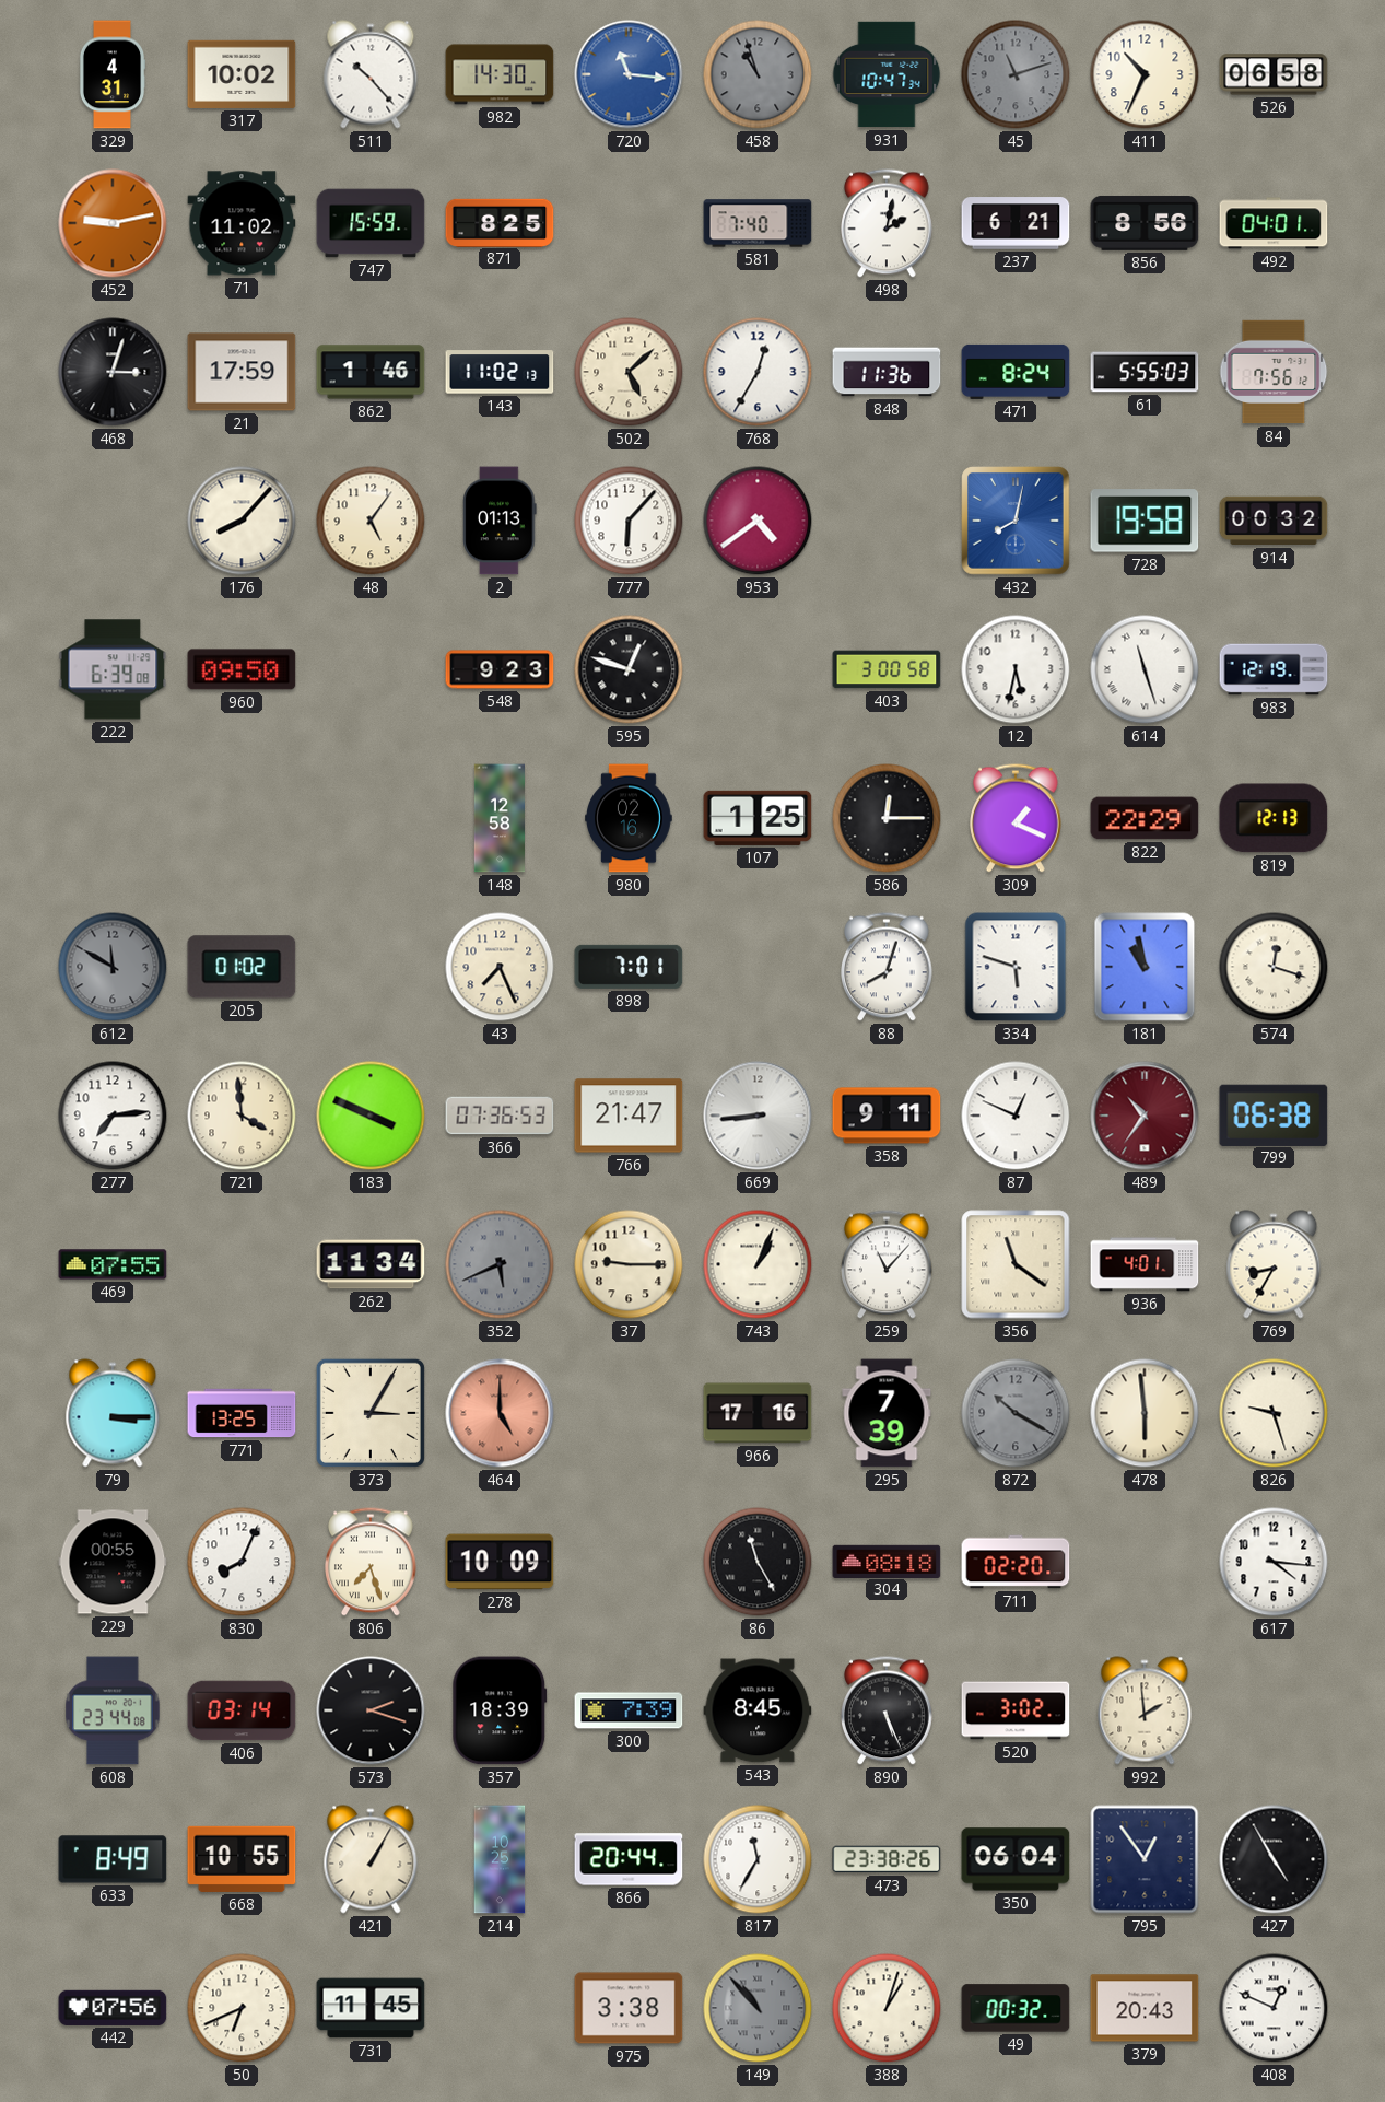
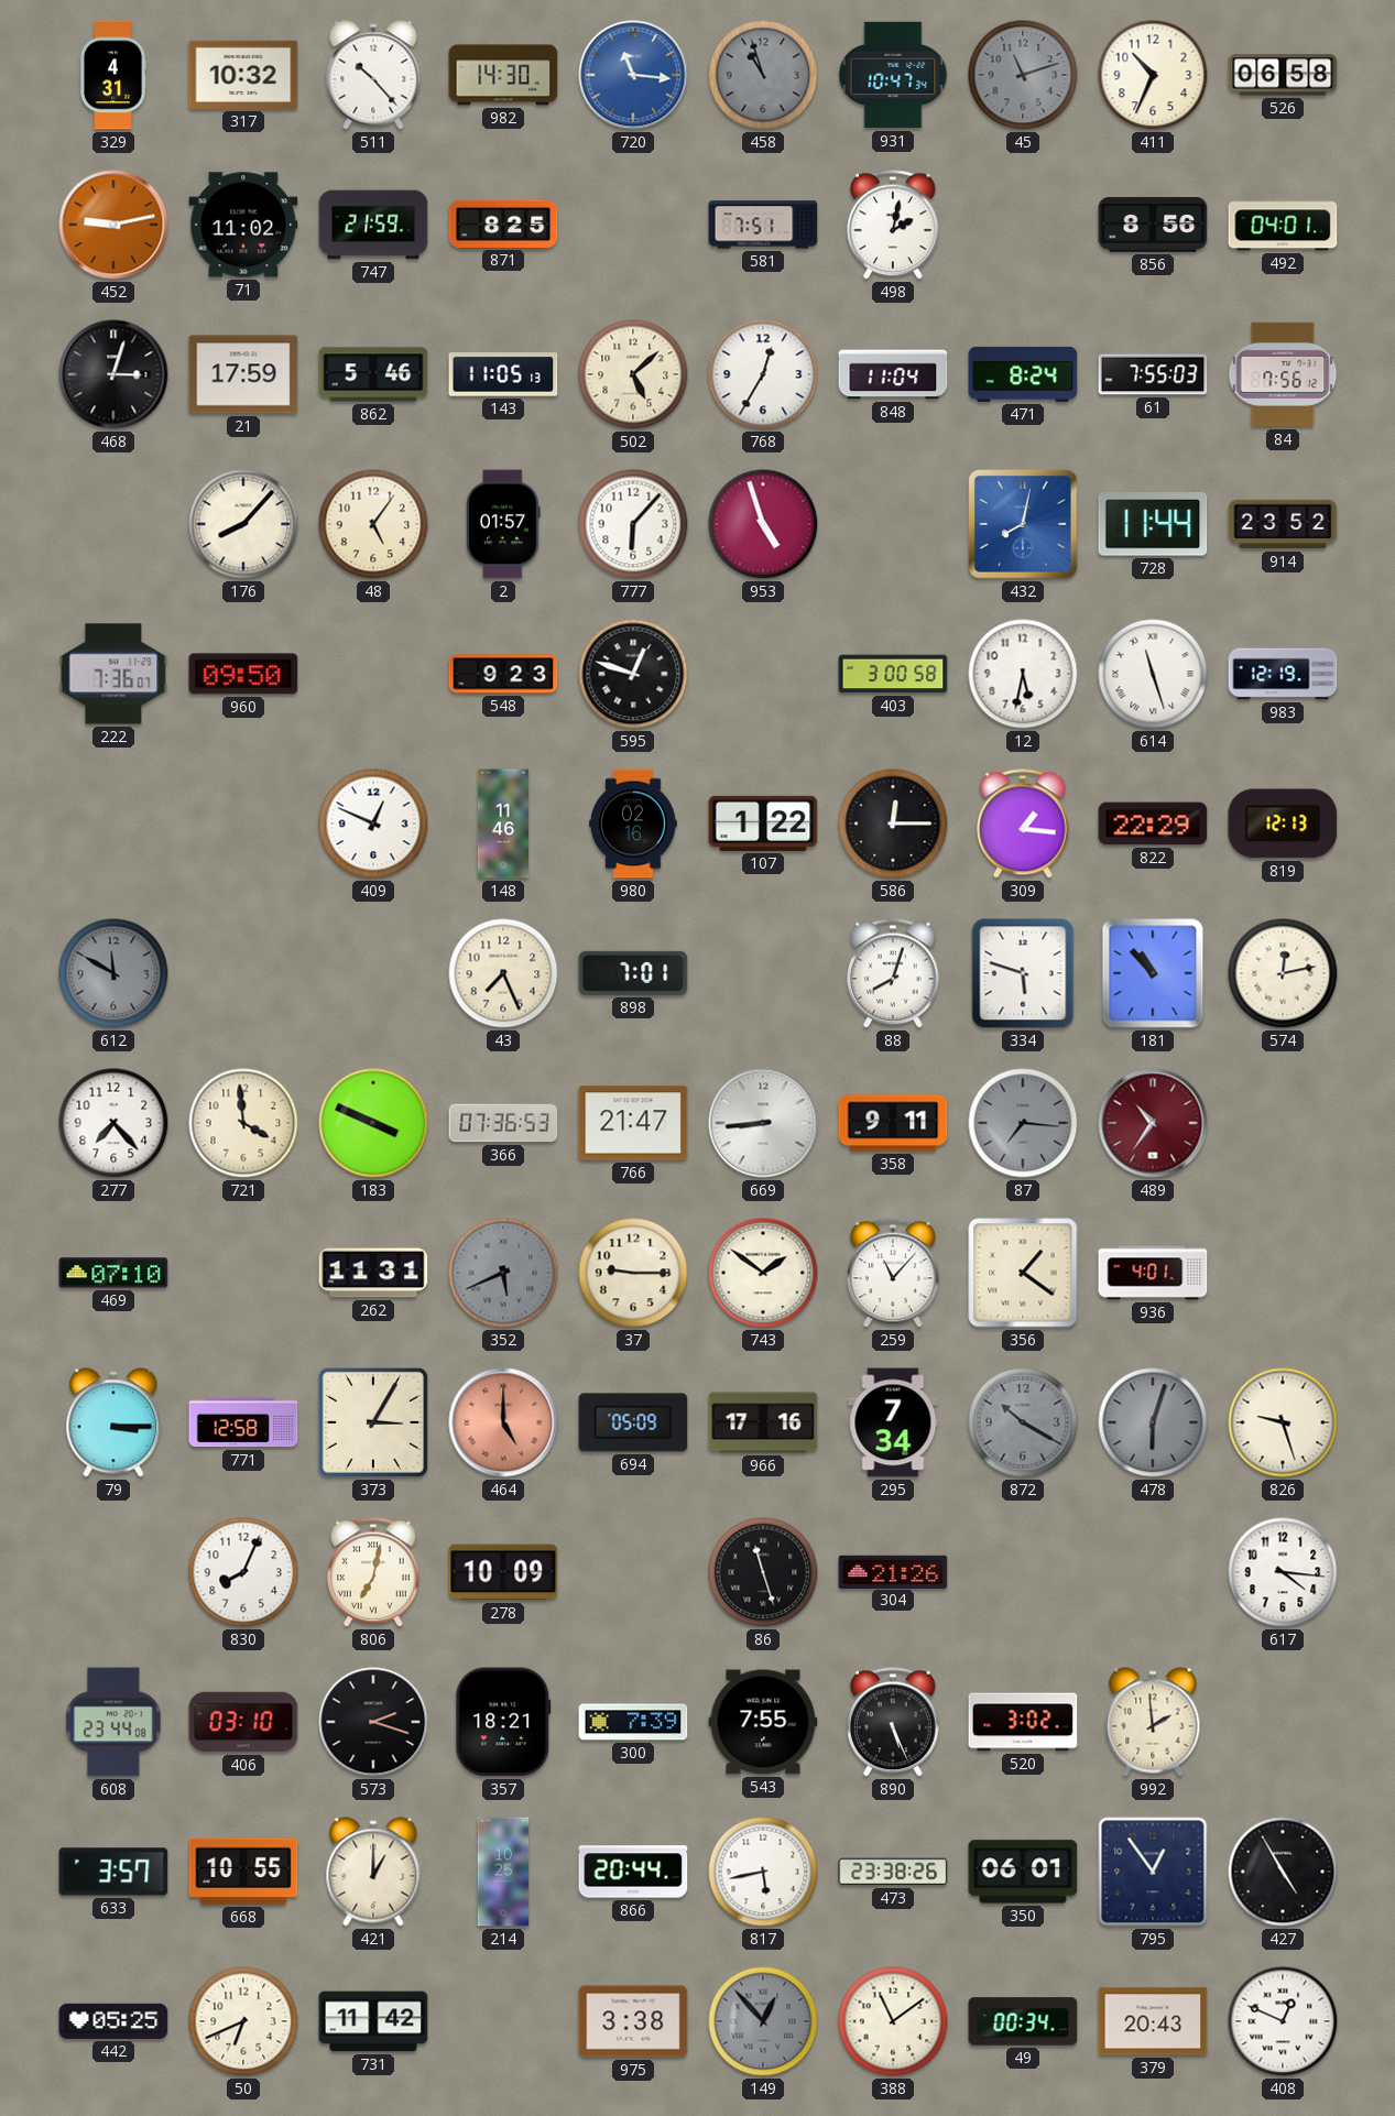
317: 10:02 -> 10:32 (243, 75)
747: 15:59 -> 21:59 (373, 225)
581: 7:40 -> 7:51 (763, 225)
237: 6:21 -> none (1016, 223)
862: 1:46 -> 5:46 (373, 374)
143: 11:02 -> 11:05 (503, 374)
848: 11:36 -> 11:04 (893, 374)
61: 5:55 -> 7:55 (1153, 374)
2: 01:13 -> 01:57 (503, 524)
953: 4:39 -> 4:57 (763, 524)
728: 19:58 -> 11:44 (1153, 524)
914: 00:32 -> 23:52 (1283, 524)
222: 6:39 -> 7:36 (113, 674)
409: none -> 12:49 (373, 824)
148: 12:58 -> 11:46 (502, 824)
107: 1:25 -> 1:22 (763, 824)
309: 1:19 -> 1:16 (1024, 824)
205: 01:02 -> none (242, 967)
181: 10:58 -> 10:53 (1153, 973)
574: 12:18 -> 12:13 (1283, 973)
277: 7:14 -> 7:23 (113, 1123)
87: 12:49 -> 7:16 (1023, 1123)
87 dial: white -> grey (1023, 1123)
799: 06:38 -> none (1274, 1114)
469: 07:55 -> 07:10 (113, 1273)
262: 11:34 -> 11:31 (373, 1273)
743: 1:04 -> 1:51 (763, 1273)
356: 11:21 -> 1:21 (1023, 1273)
769: 8:35 -> none (1274, 1264)
771: 13:25 -> 12:58 (243, 1422)
694: none -> 05:09 (633, 1422)
295: 7:39 -> 7:34 (893, 1422)
478: 5:59 -> 6:03 (1153, 1422)
478 dial: cream -> grey (1153, 1422)
229: 00:55 -> none (113, 1562)
806: 7:27 -> 7:02 (374, 1572)
86: 11:25 -> 11:27 (763, 1572)
304: 08:18 -> 21:26 (893, 1571)
711: 02:20 -> none (1016, 1562)
406: 03:14 -> 03:10 (243, 1722)
357: 18:39 -> 18:21 (503, 1722)
543: 8:45 -> 7:55 (763, 1722)
633: 8:49 -> 3:57 (113, 1872)
421: 1:05 -> 1:00 (373, 1872)
817: 11:35 -> 5:43 (763, 1872)
350: 06:04 -> 06:01 (1023, 1872)
442: 07:56 -> 05:25 (113, 2021)
731: 11:45 -> 11:42 (373, 2021)
149: 10:53 -> 12:53 (763, 2021)
388: 1:03 -> 11:09 (893, 2021)
49: 00:32 -> 00:34 (1023, 2021)
